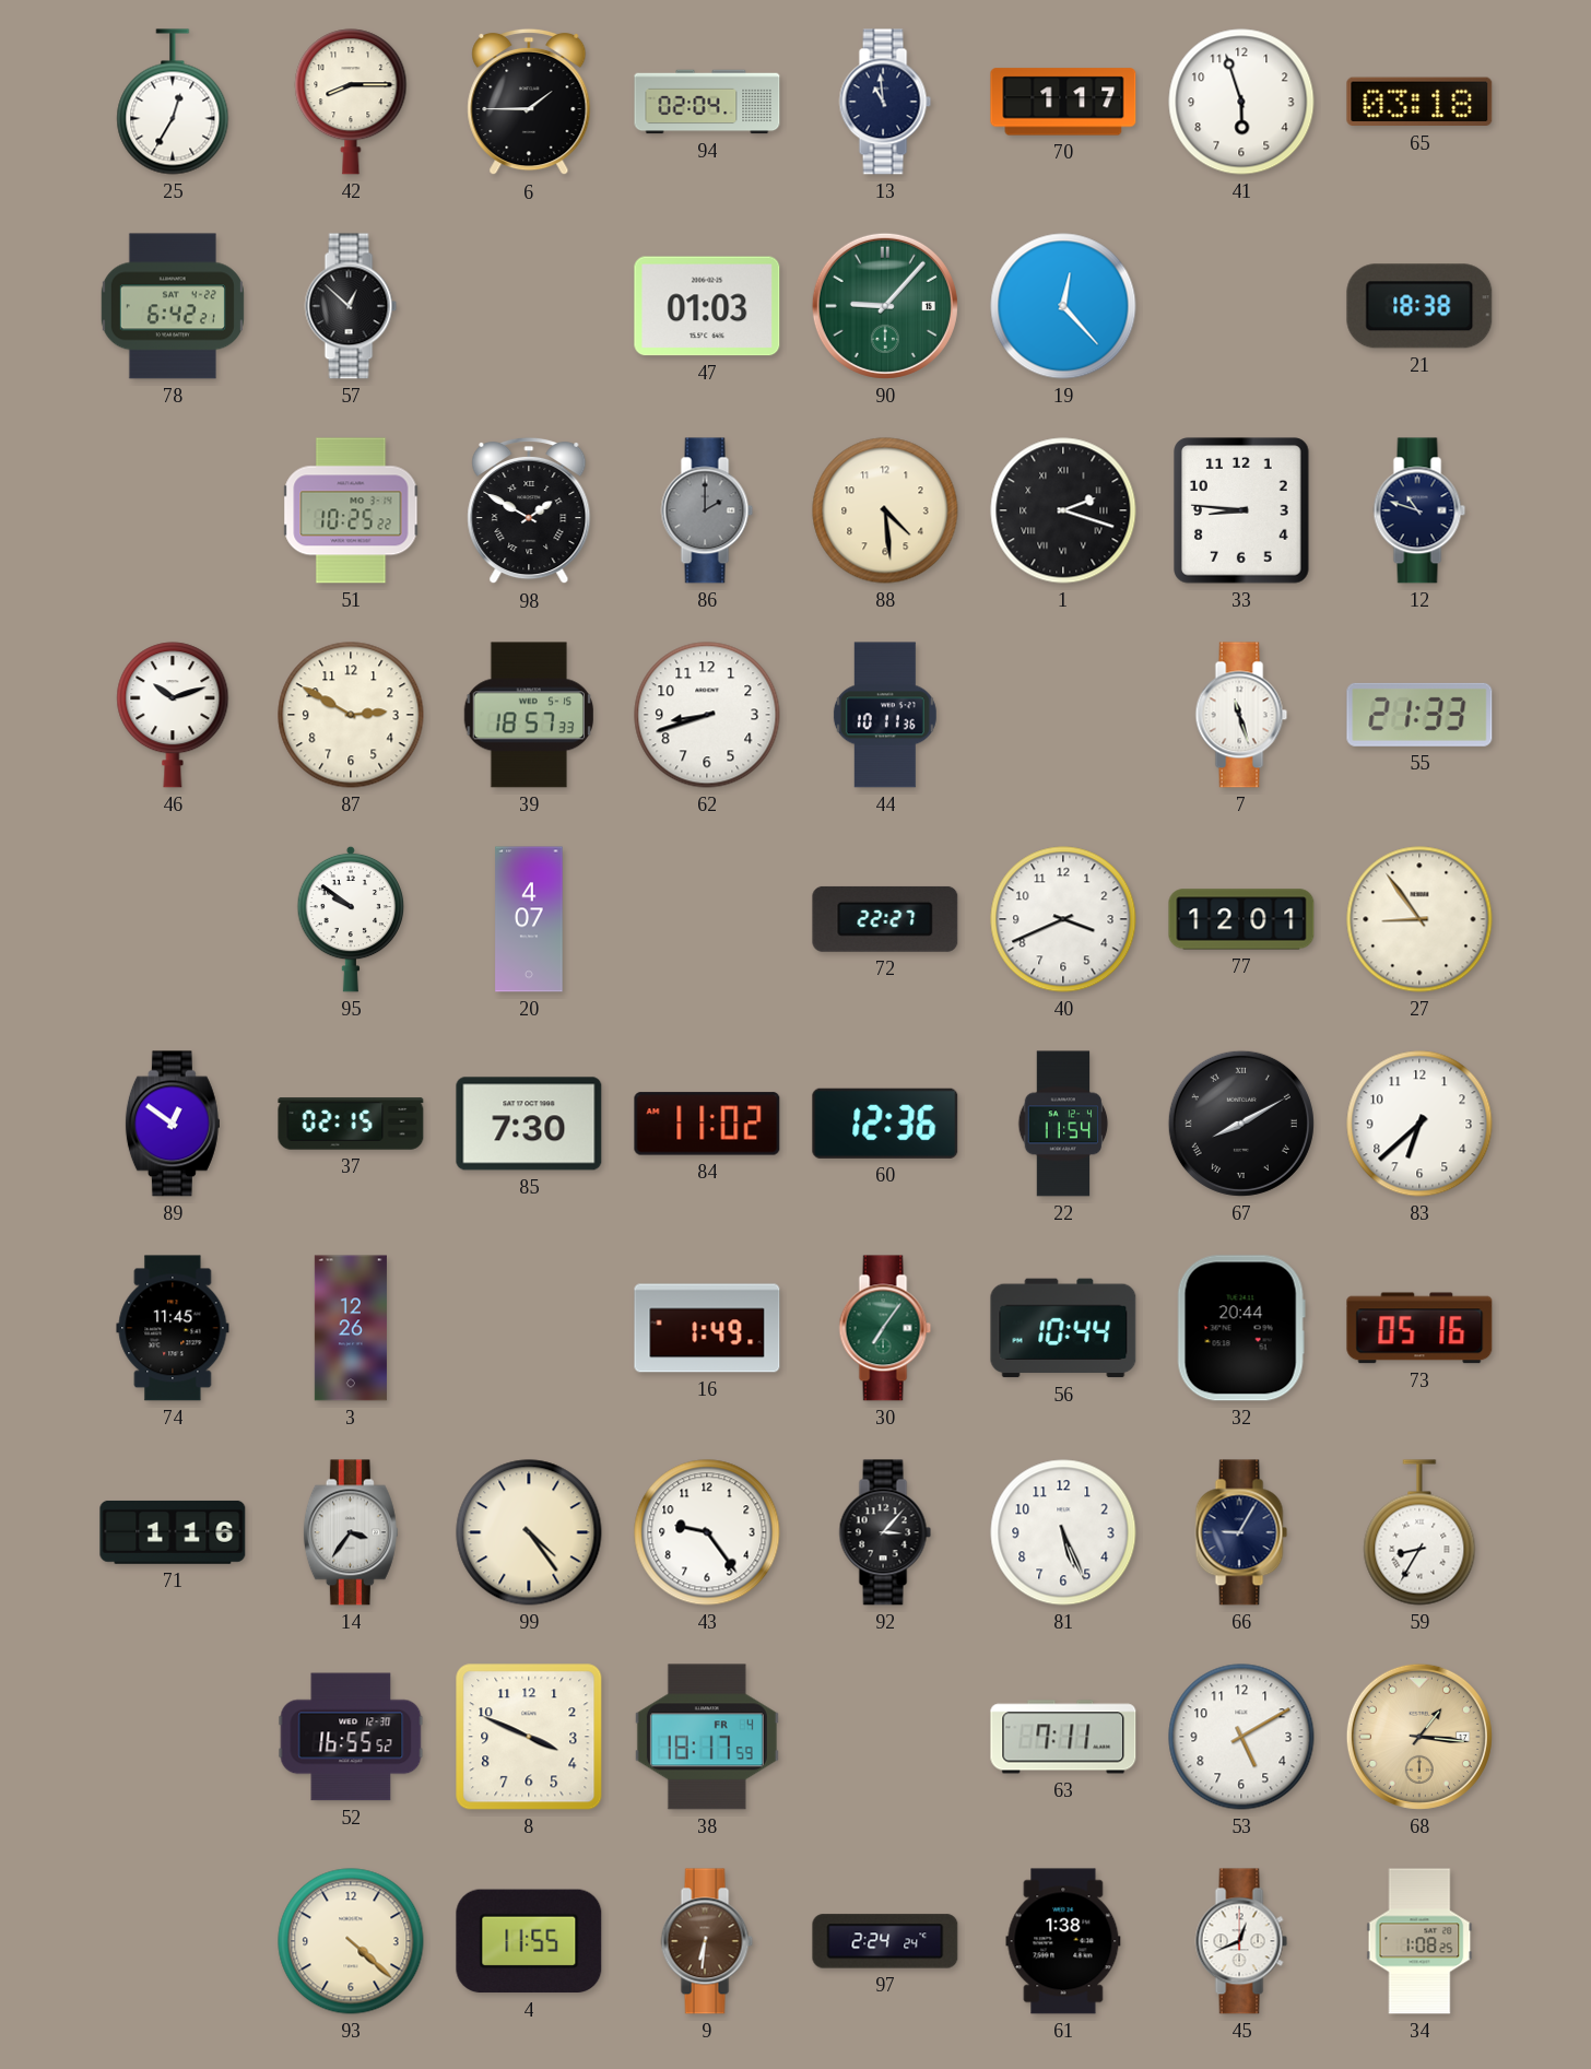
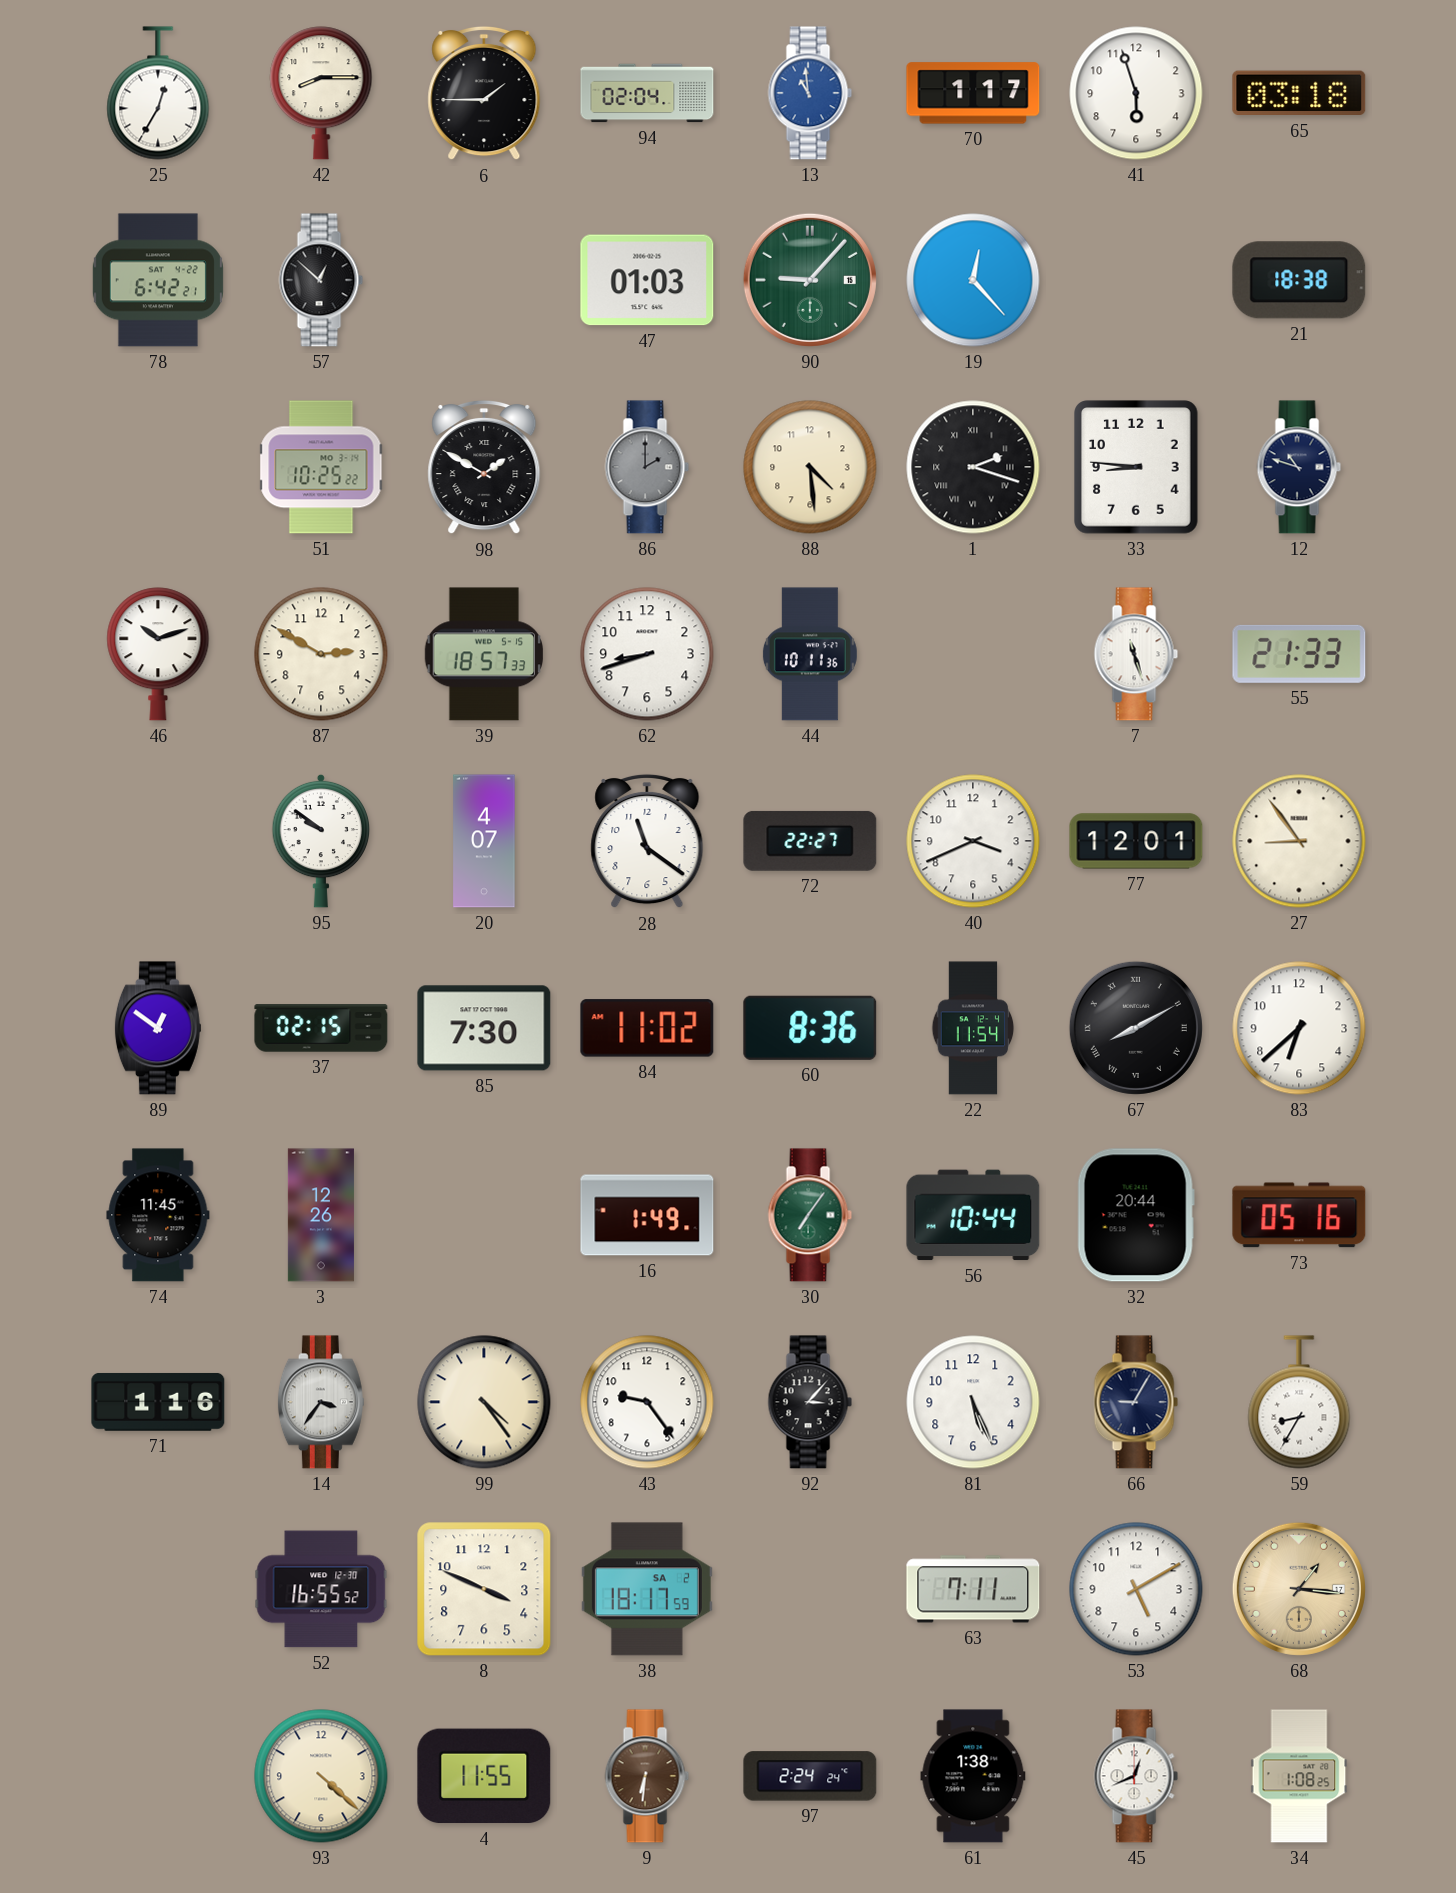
13 dial: navy -> blue (810, 93)
28: none -> 11:21 (647, 841)
60: 12:36 -> 8:36 (810, 1028)
38 date: FR 4 -> SA 2 (647, 1589)
